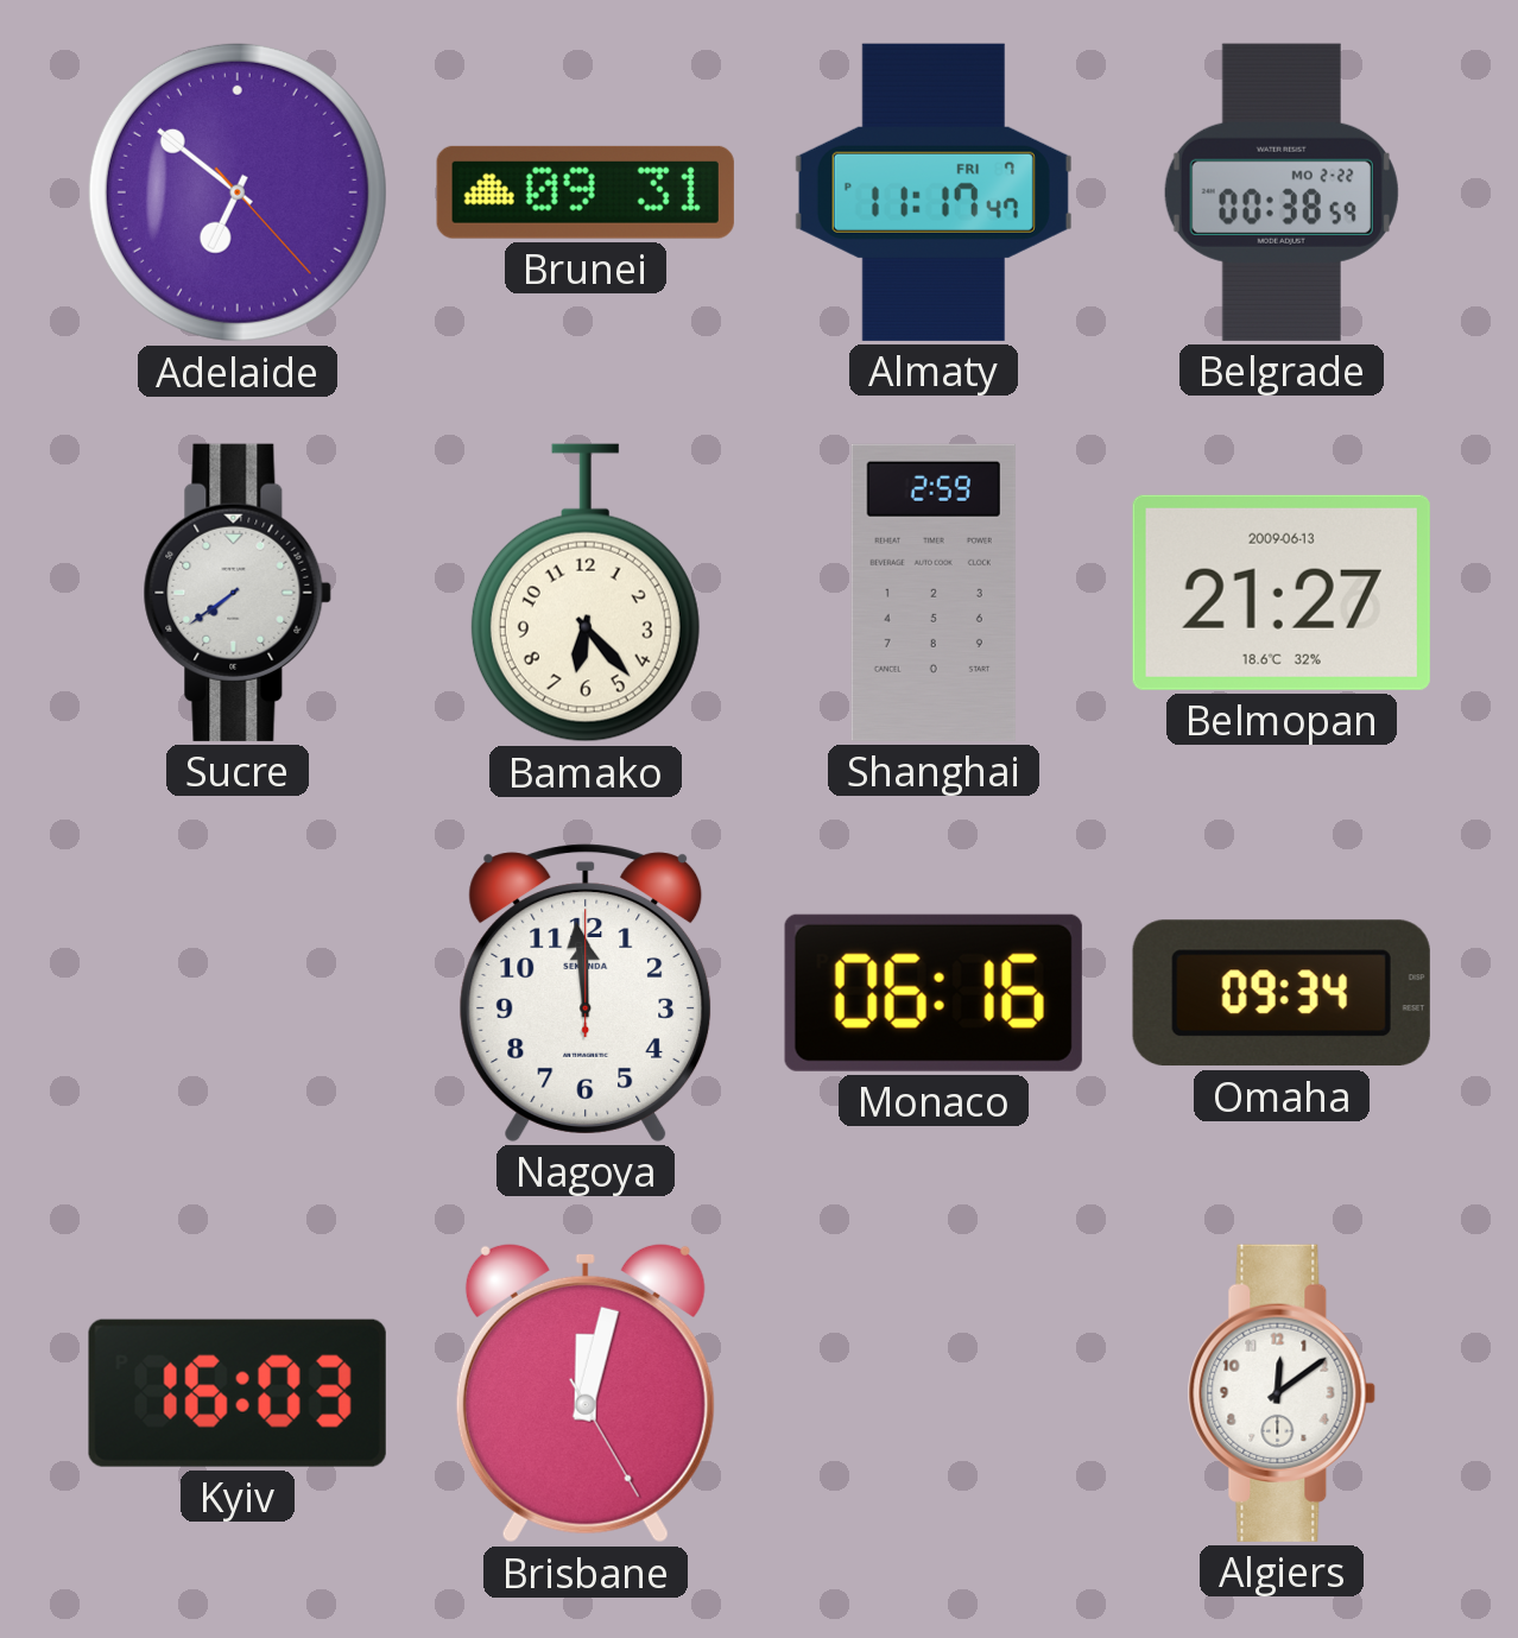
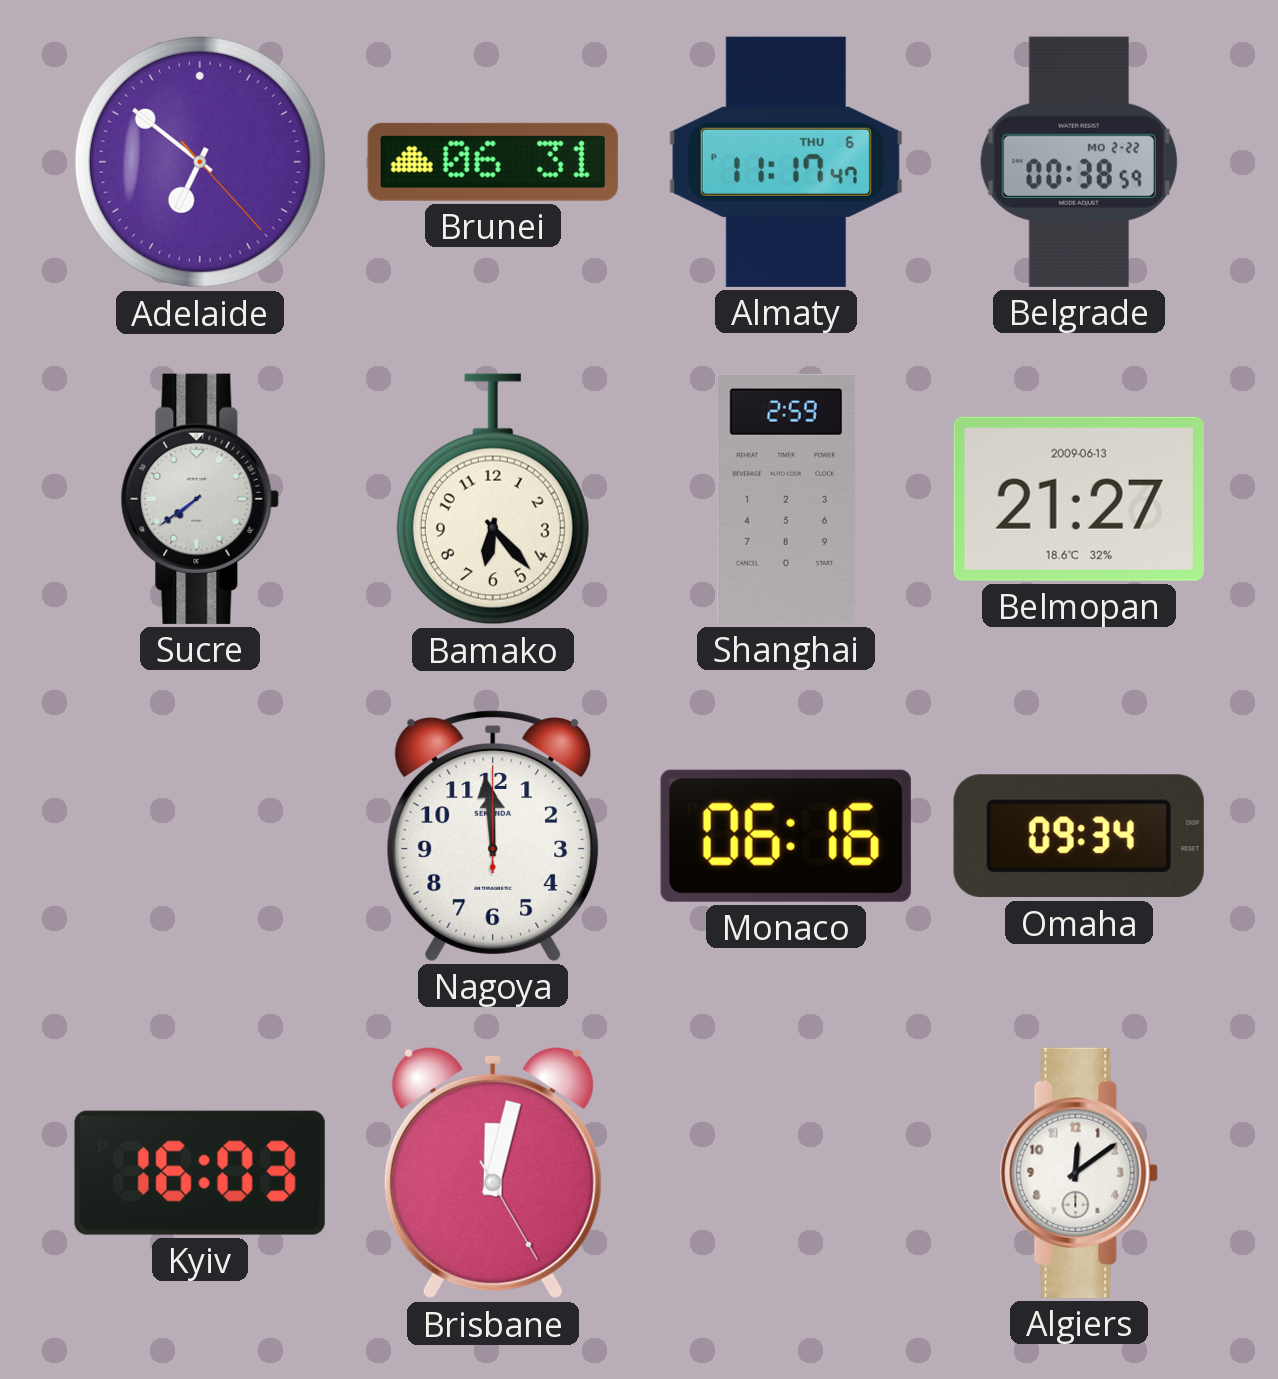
Brunei: 09:31 -> 06:31 (493, 162)
Almaty date: FRI 7 -> THU 6 (786, 162)
